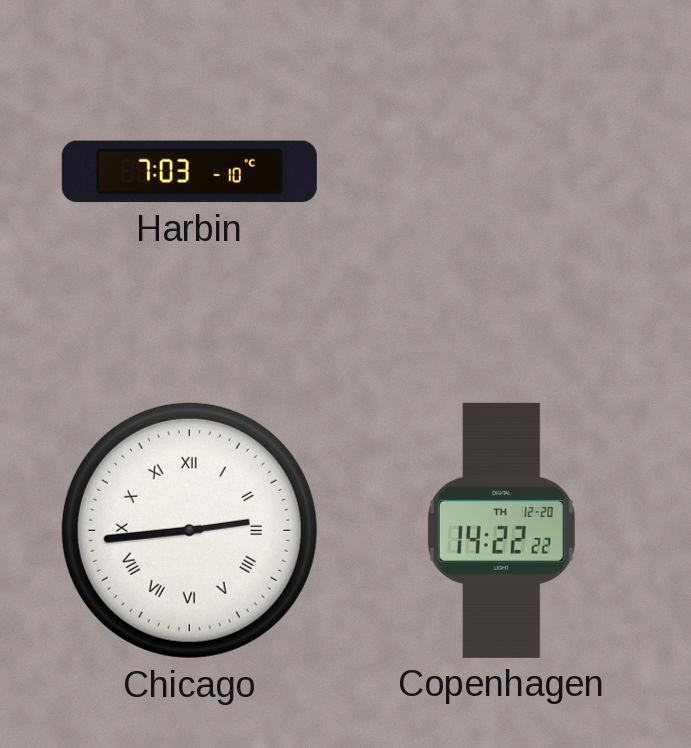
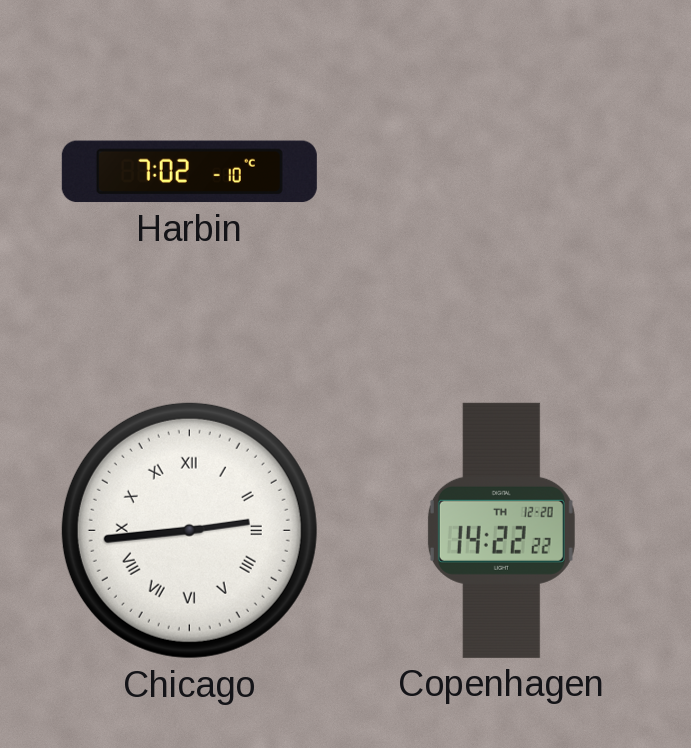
Harbin: 7:03 -> 7:02 (189, 172)
